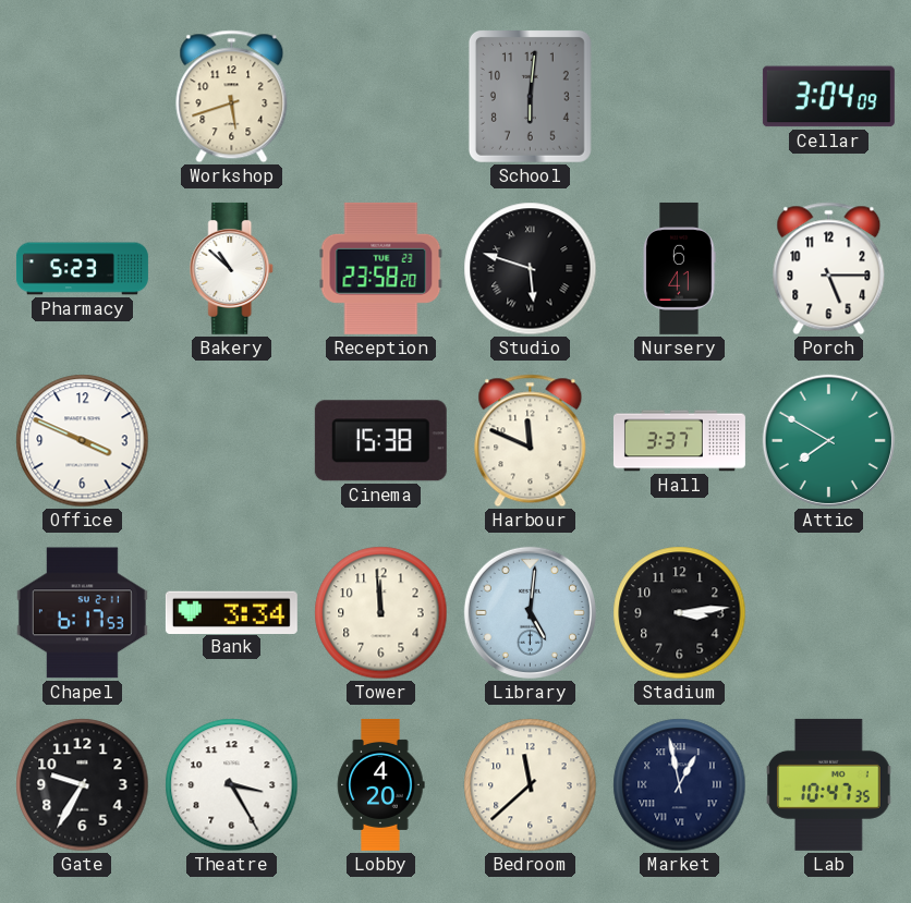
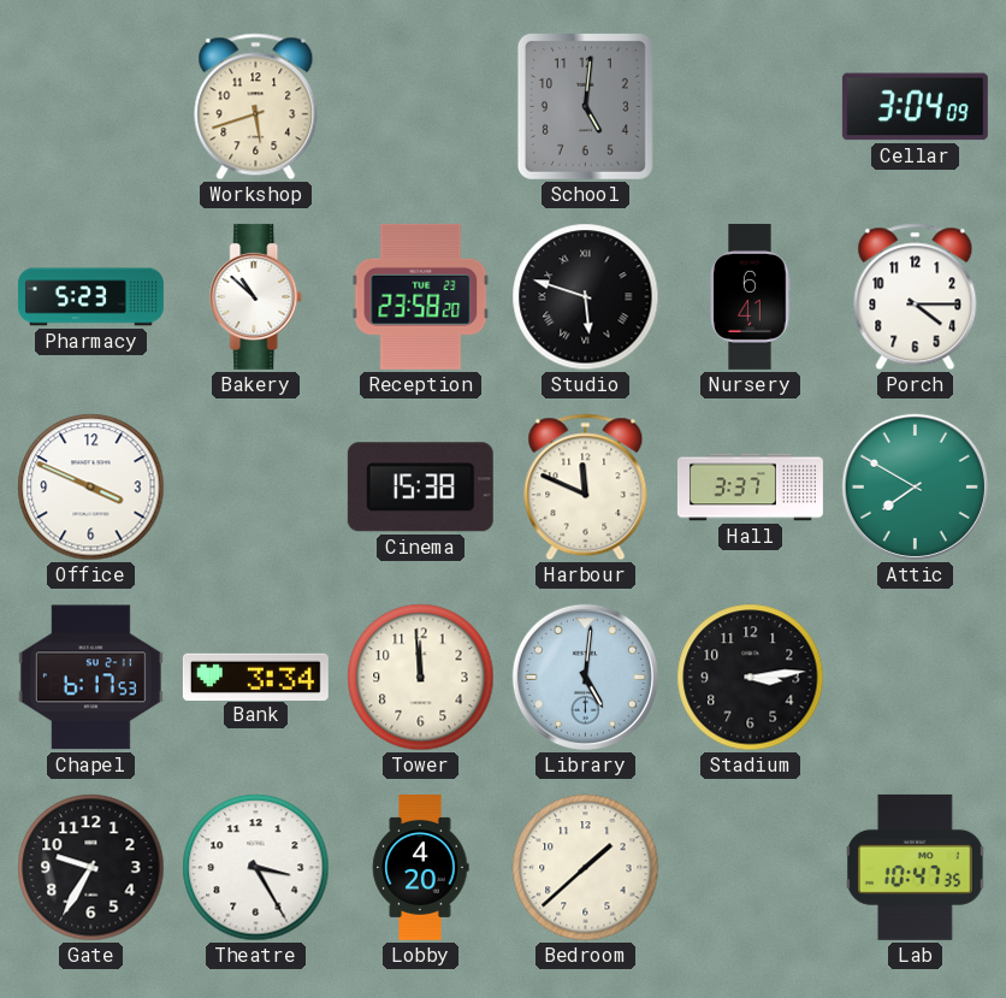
School: 6:01 -> 5:01 (585, 106)
Porch: 5:15 -> 4:15 (916, 297)
Bedroom: 11:38 -> 1:38 (586, 868)
Market: 12:58 -> none (680, 785)
